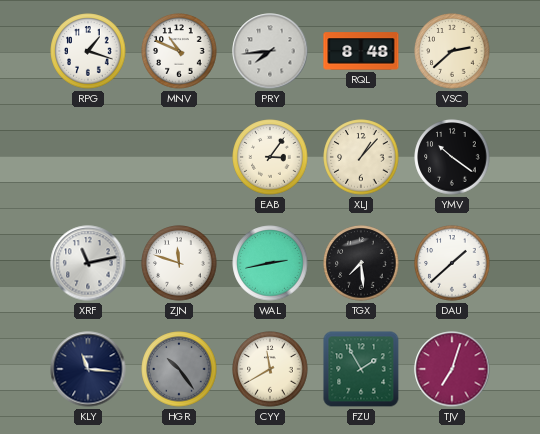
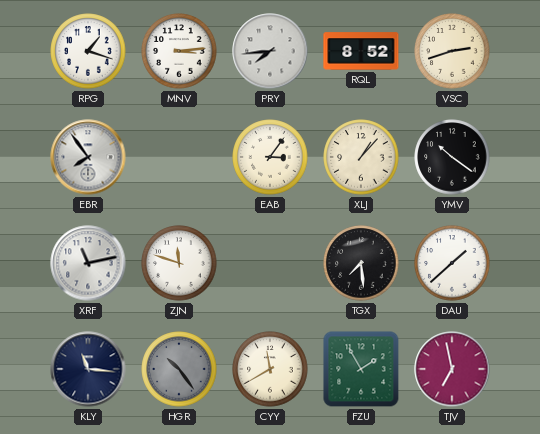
MNV: 10:49 -> 3:14 (179, 51)
RQL: 8:48 -> 8:52 (361, 51)
VSC: 2:38 -> 2:42 (452, 51)
EBR: none -> 7:54 (88, 157)
WAL: 2:43 -> none (270, 263)
TJV: 7:03 -> 6:58 (452, 369)
